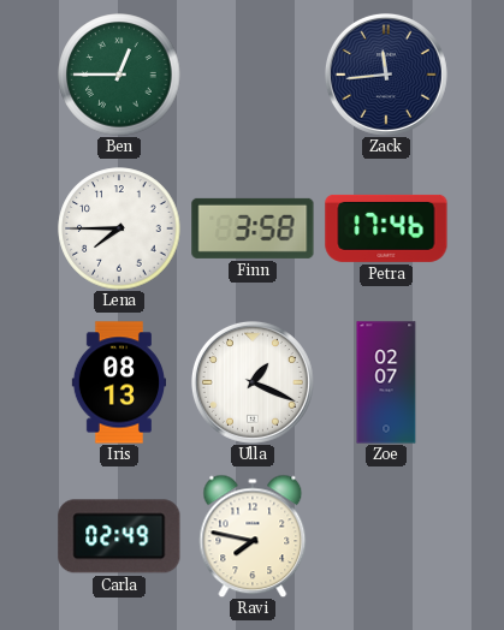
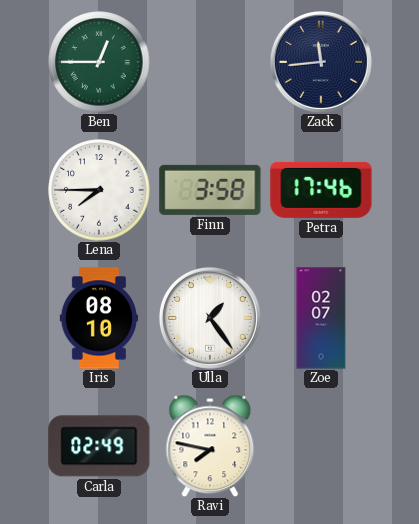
Iris: 08:13 -> 08:10 (98, 318)
Ulla: 1:19 -> 1:24 (210, 318)
